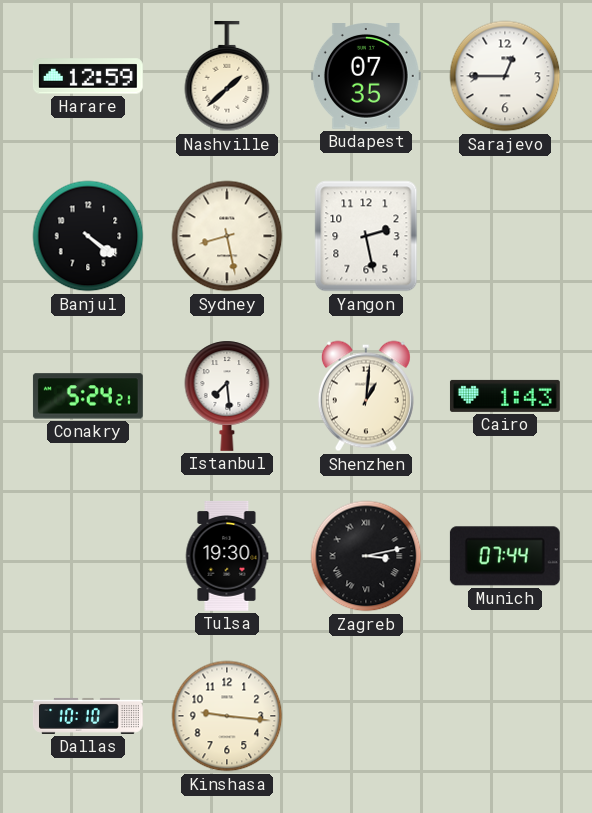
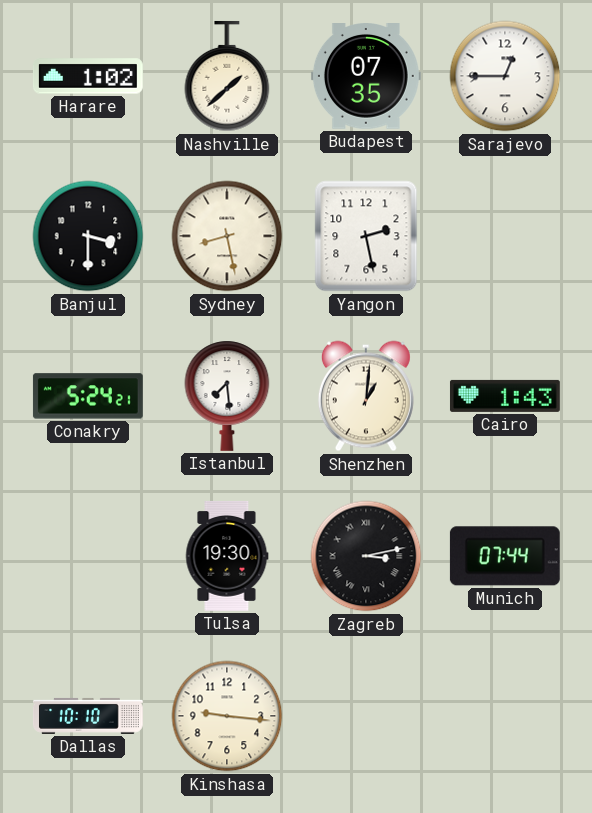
Harare: 12:59 -> 1:02 (88, 76)
Banjul: 4:21 -> 3:30 (88, 236)
